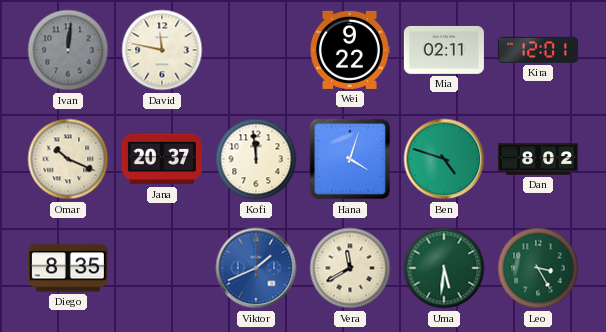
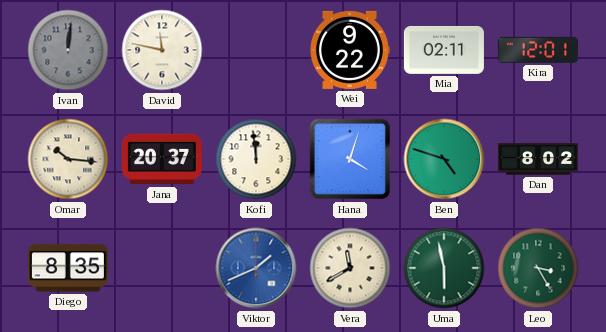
Omar: 10:19 -> 10:16 (68, 159)
Uma: 5:31 -> 5:58 (444, 268)
